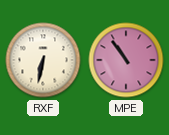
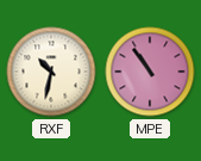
RXF: 6:32 -> 10:32 (51, 72)
